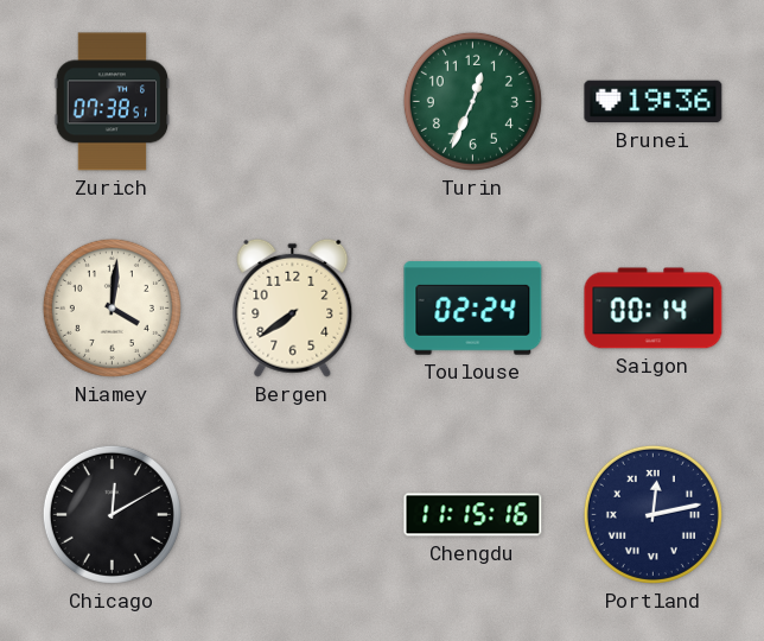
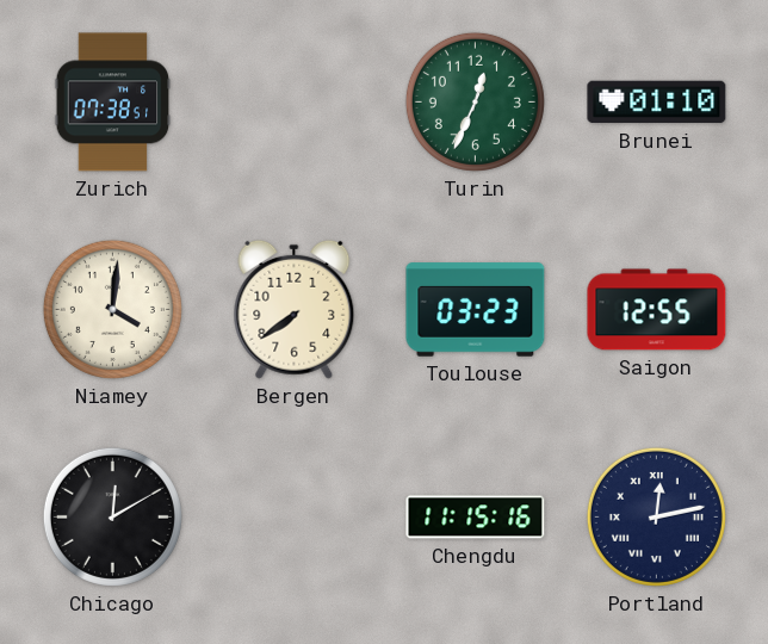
Brunei: 19:36 -> 01:10 (657, 103)
Toulouse: 02:24 -> 03:23 (476, 310)
Saigon: 00:14 -> 12:55 (657, 310)
